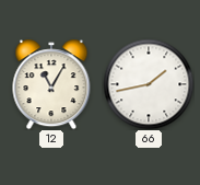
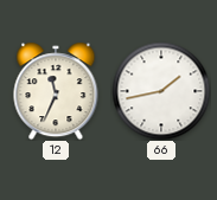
12: 11:05 -> 11:34 (56, 91)
